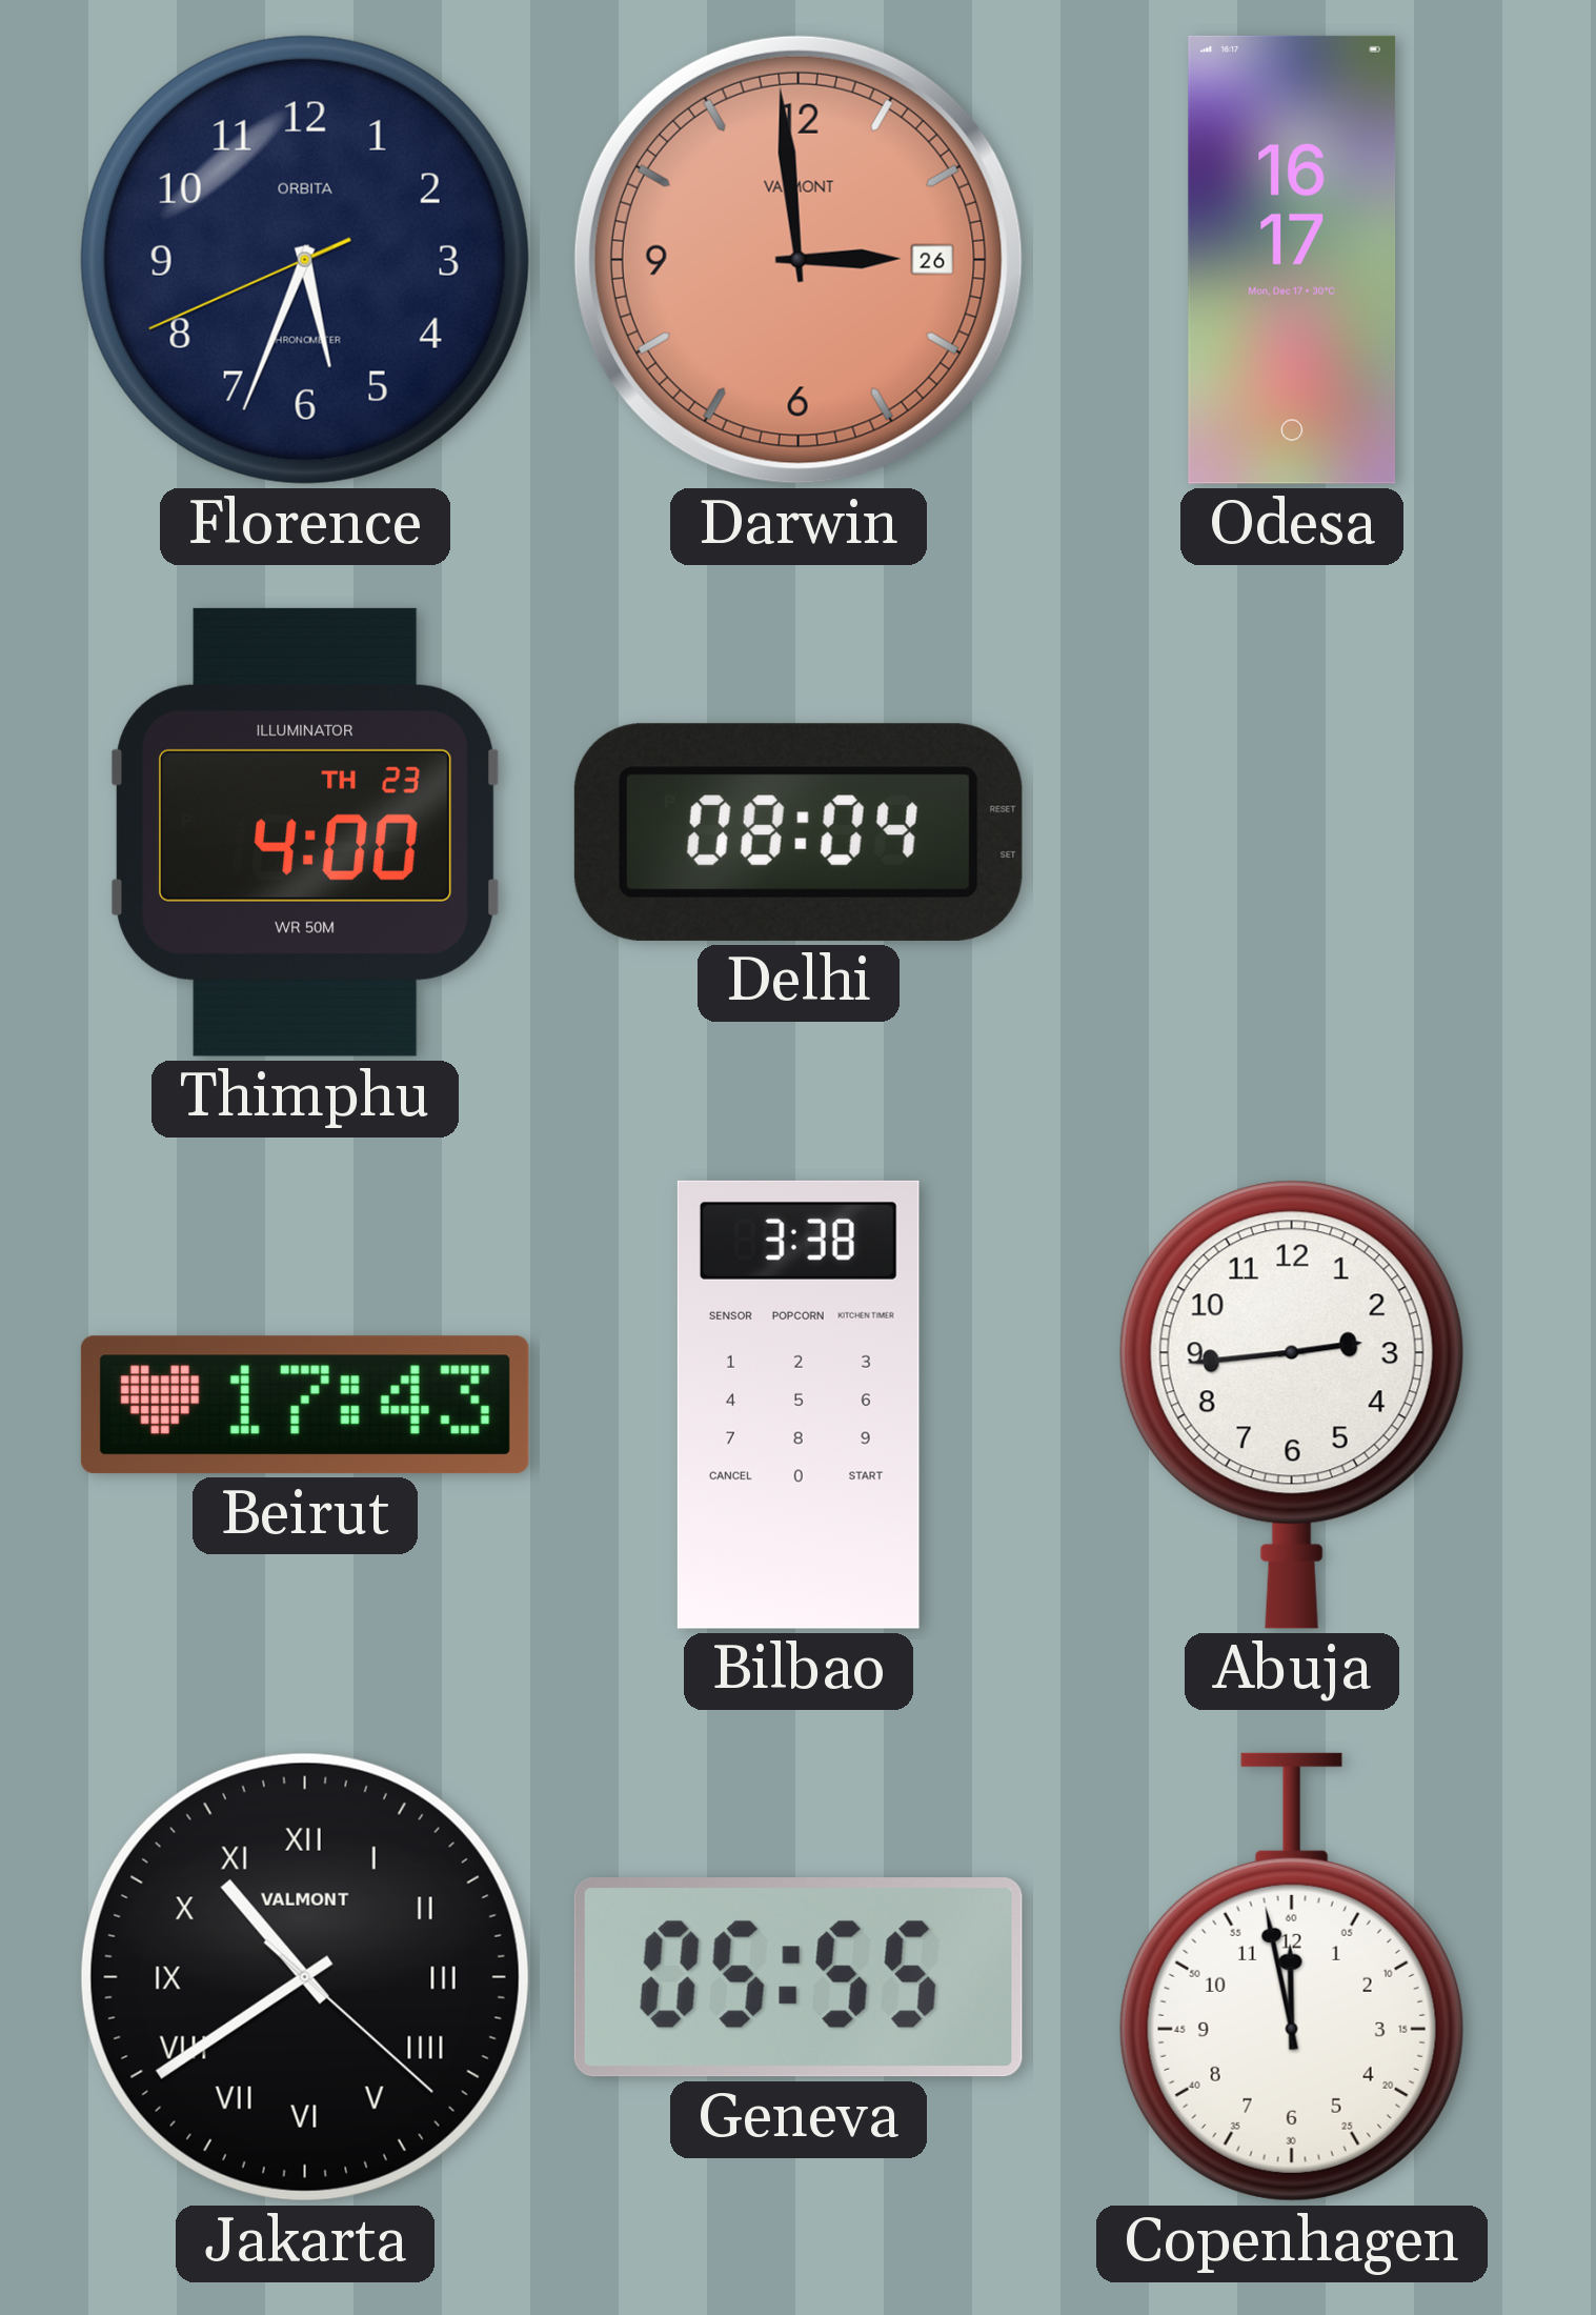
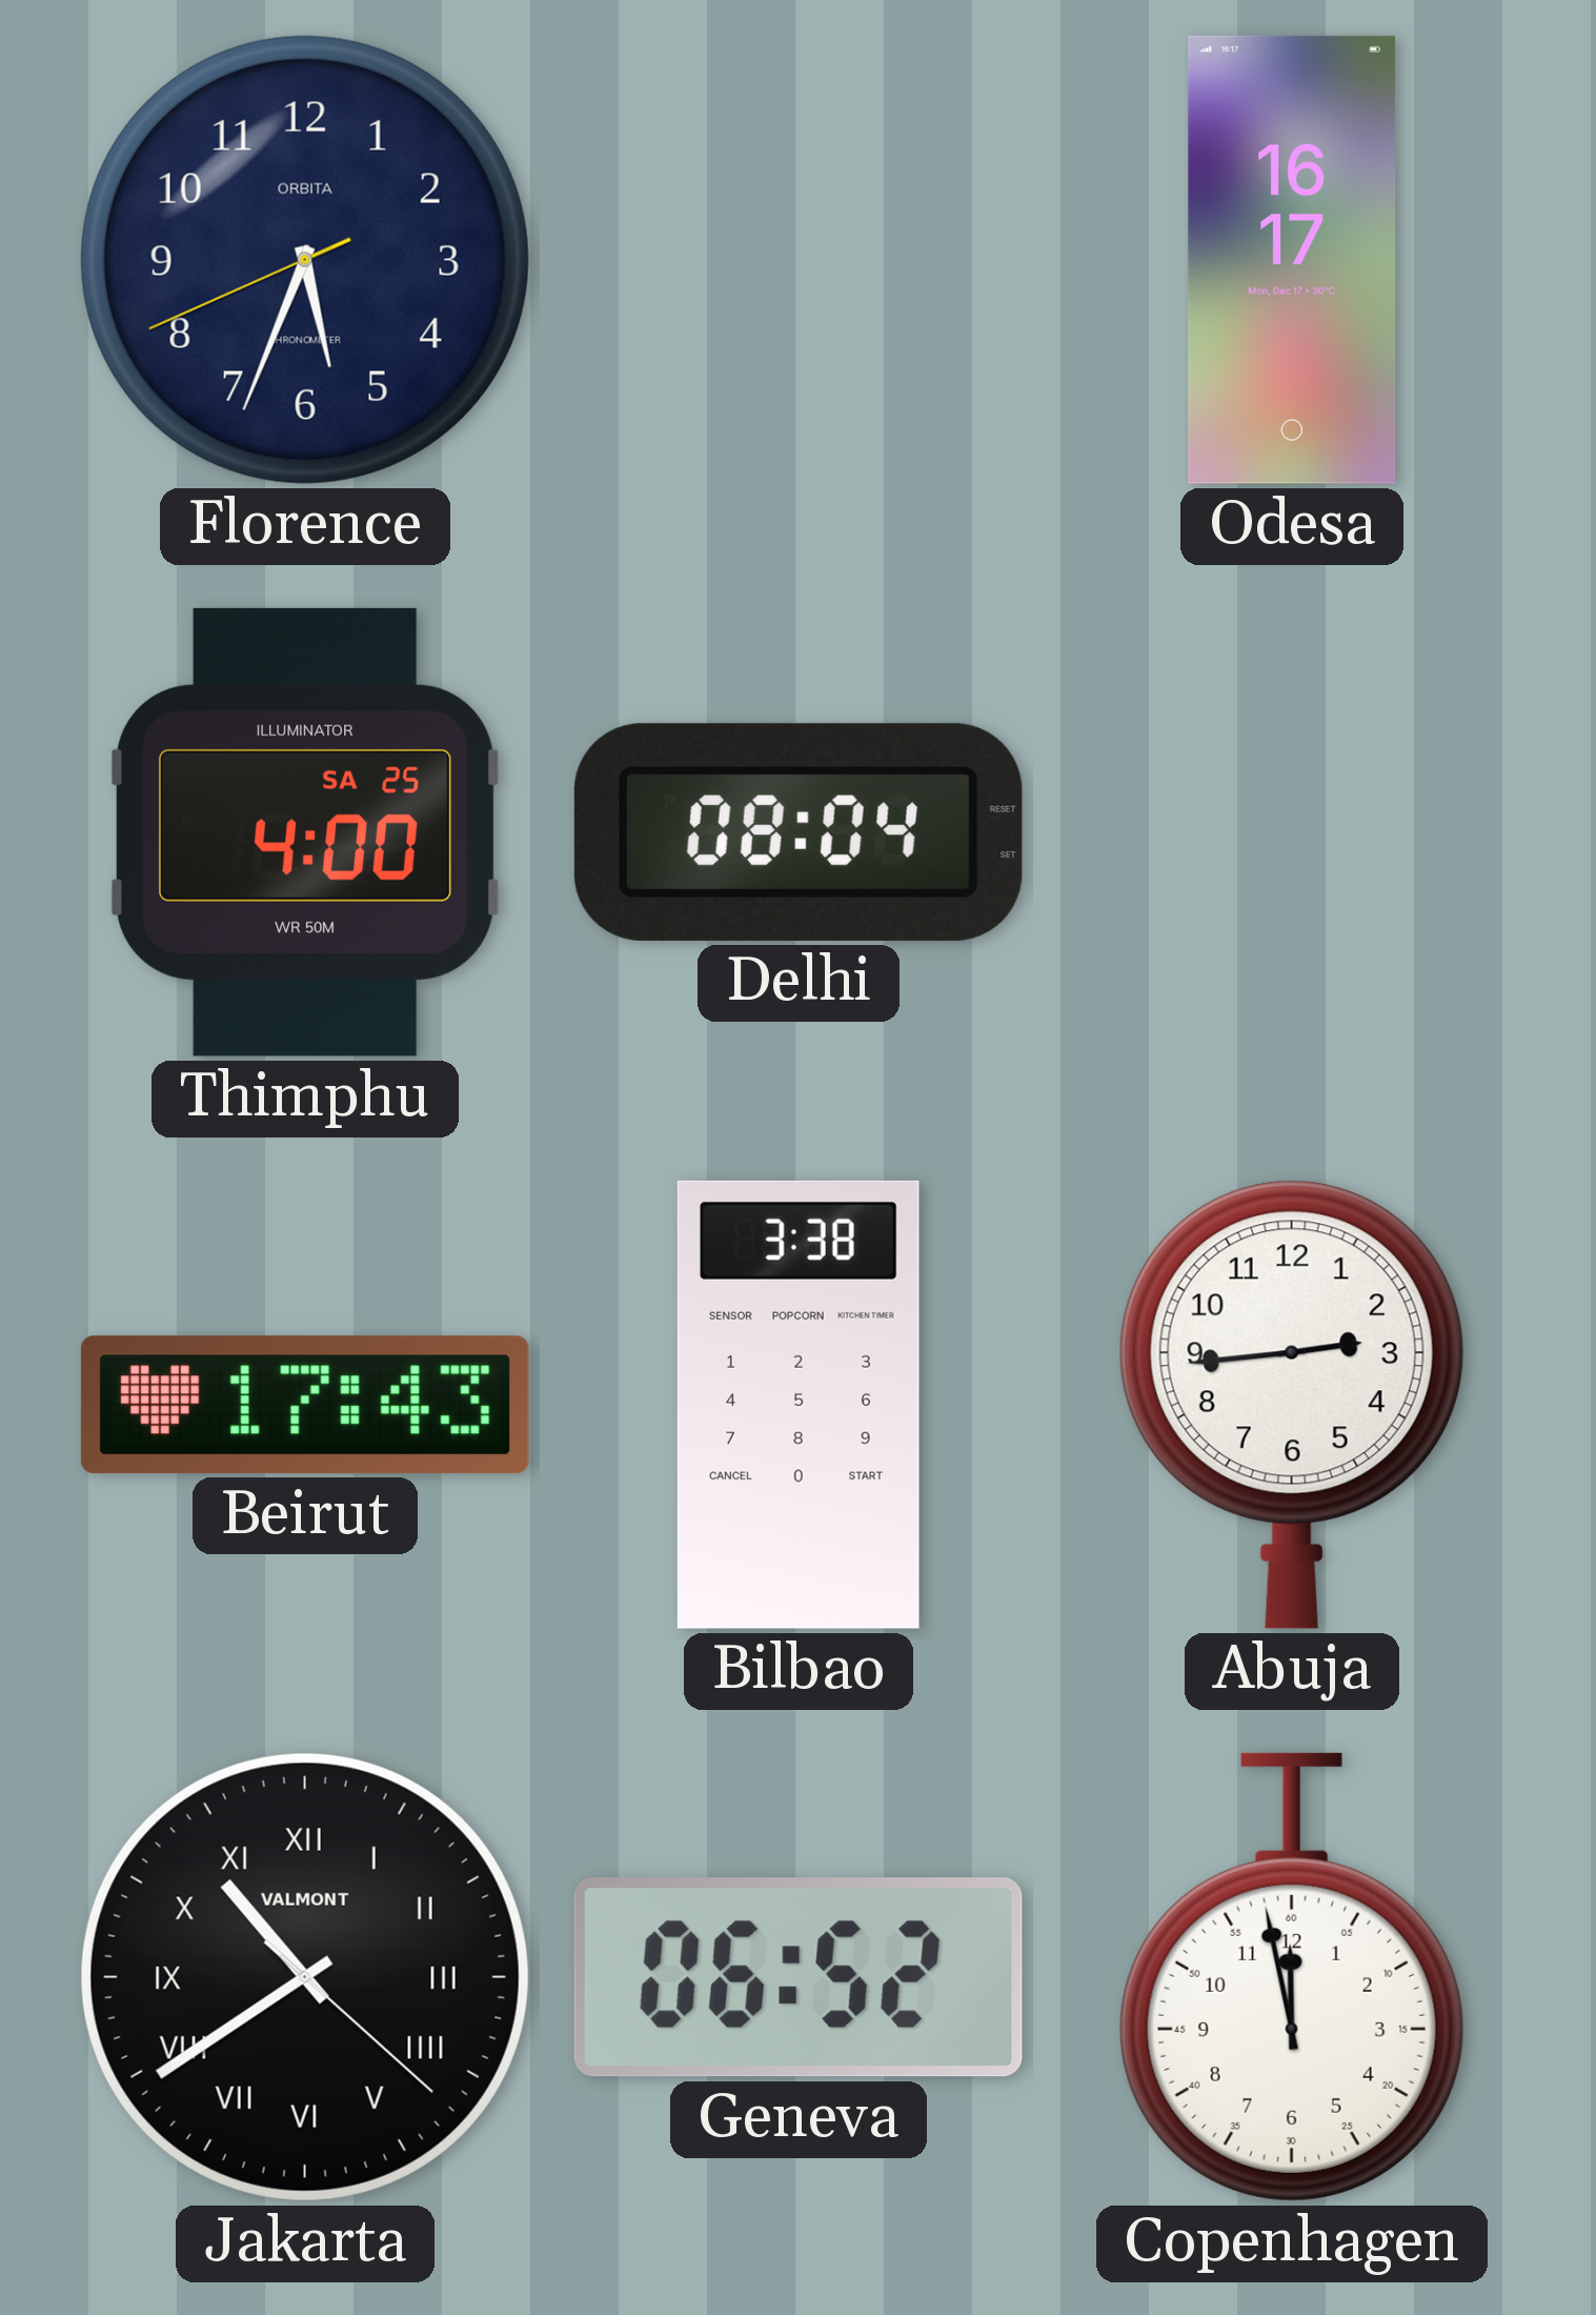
Darwin: 2:59 -> none (799, 260)
Thimphu date: TH 23 -> SA 25 (306, 832)
Geneva: 05:55 -> 06:52 (799, 1977)
